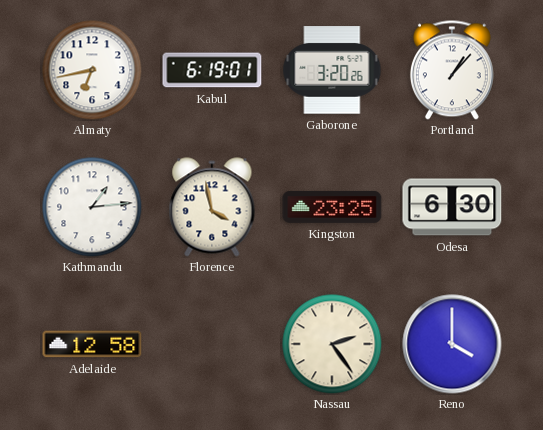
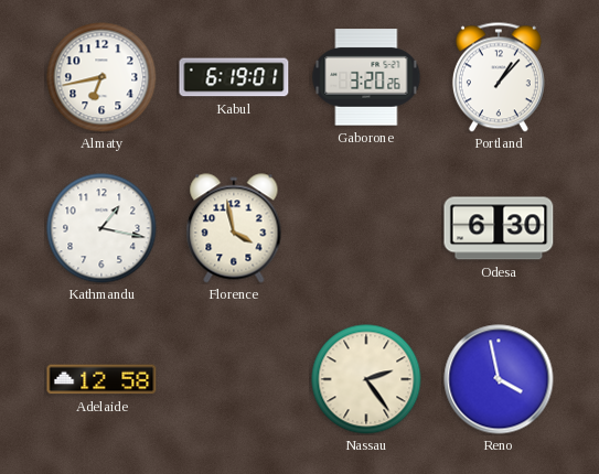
Kathmandu: 1:14 -> 1:17 (101, 228)
Kingston: 23:25 -> none (332, 207)
Reno: 4:00 -> 3:58 (499, 379)
